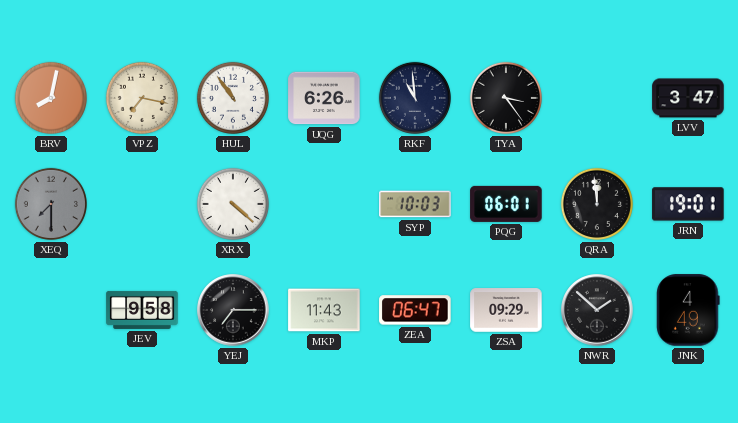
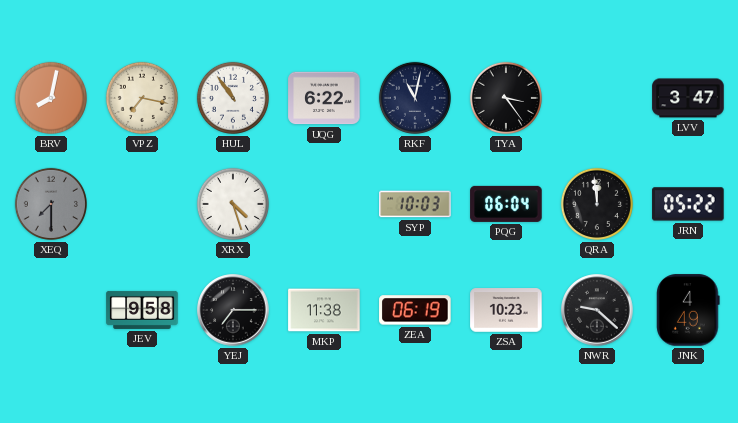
UQG: 6:26 -> 6:22 (324, 98)
RKF: 10:59 -> 11:02 (415, 98)
XRX: 4:22 -> 4:27 (233, 204)
PQG: 06:01 -> 06:04 (506, 204)
JRN: 19:01 -> 05:22 (688, 204)
MKP: 11:43 -> 11:38 (324, 310)
ZEA: 06:47 -> 06:19 (415, 310)
ZSA: 09:29 -> 10:23 (506, 310)
NWR: 1:52 -> 9:22 (597, 310)
